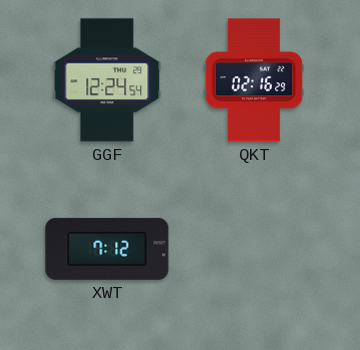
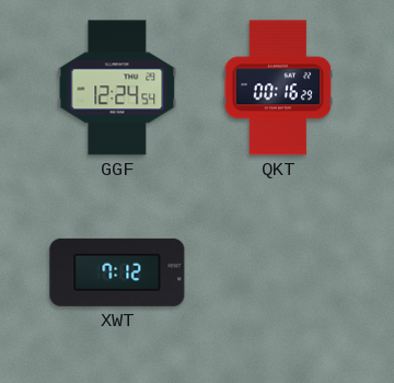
QKT: 02:16 -> 00:16 (278, 88)
